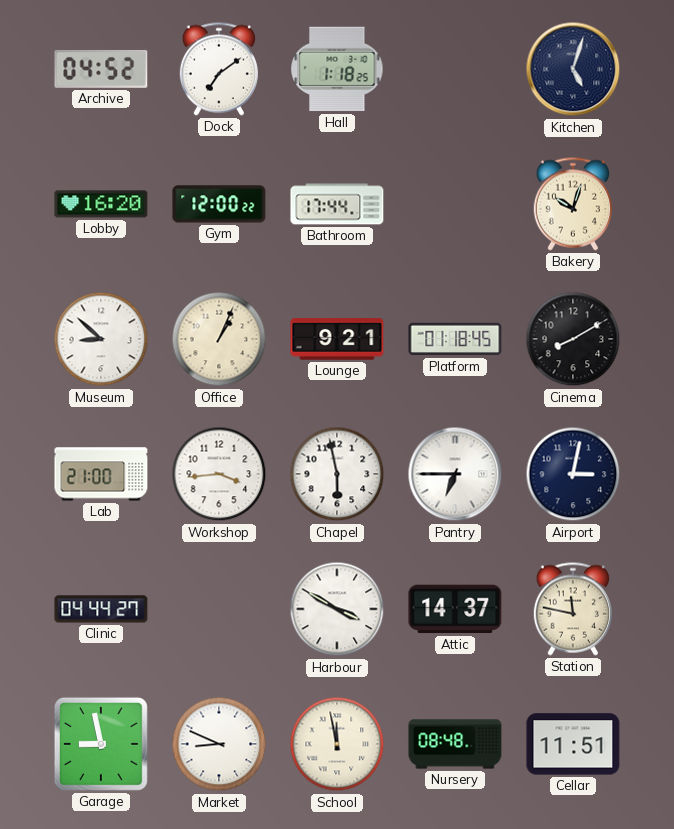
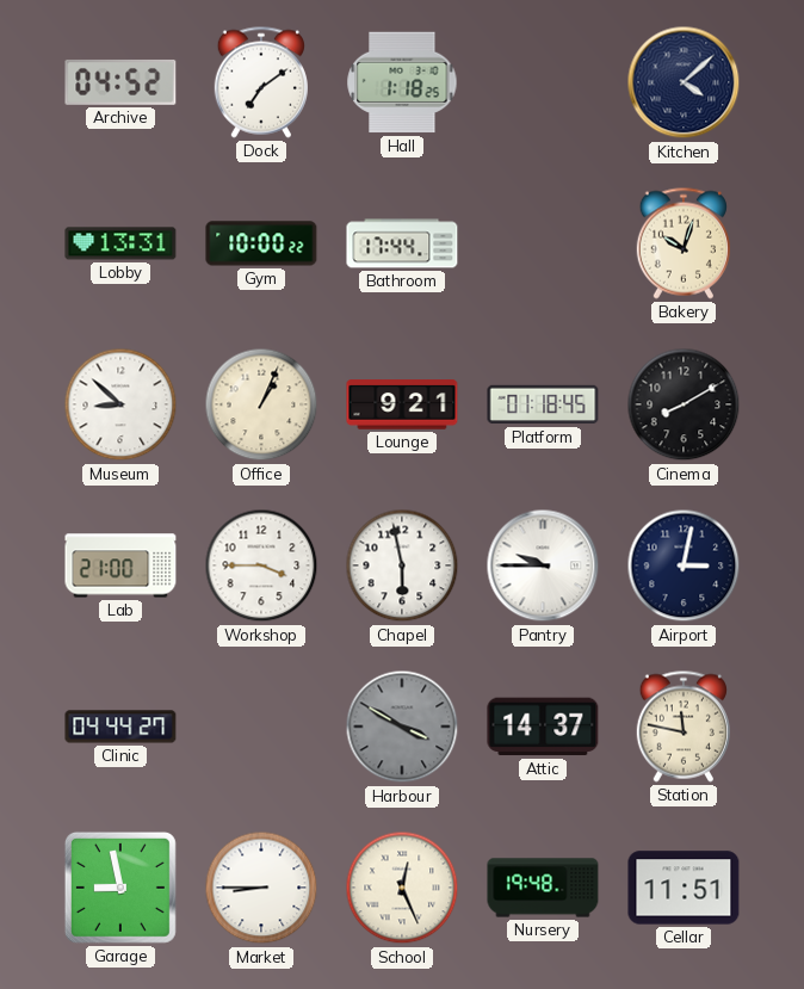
Kitchen: 5:03 -> 4:08 (684, 82)
Lobby: 16:20 -> 13:31 (120, 243)
Gym: 12:00 -> 10:00 (261, 243)
Workshop: 3:44 -> 3:45 (261, 565)
Pantry: 6:45 -> 9:45 (543, 565)
Harbour dial: white -> grey (402, 727)
Market: 8:49 -> 8:45 (261, 888)
School: 11:58 -> 12:26 (402, 888)
Nursery: 08:48 -> 19:48 (543, 888)
